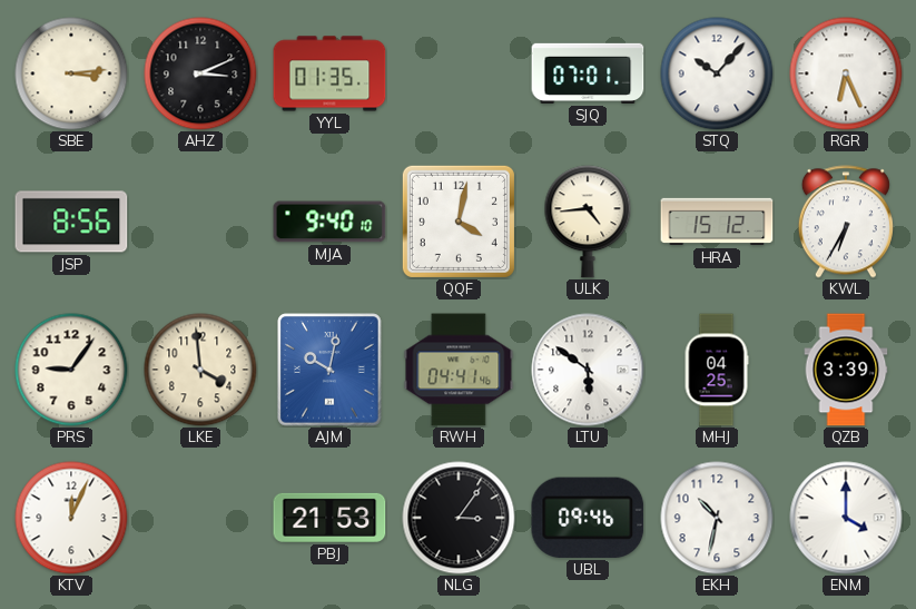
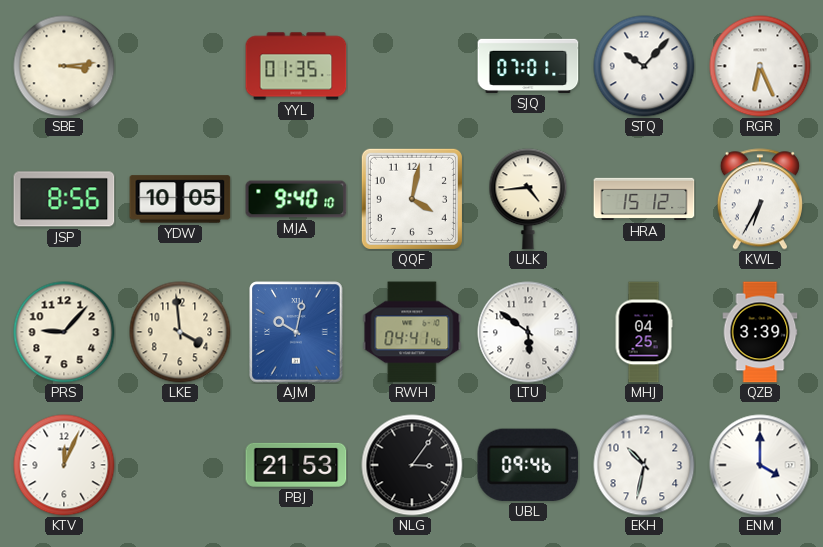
AHZ: 3:11 -> none (200, 73)
YDW: none -> 10:05 (180, 199)
PRS: 9:06 -> 9:07 (64, 332)
